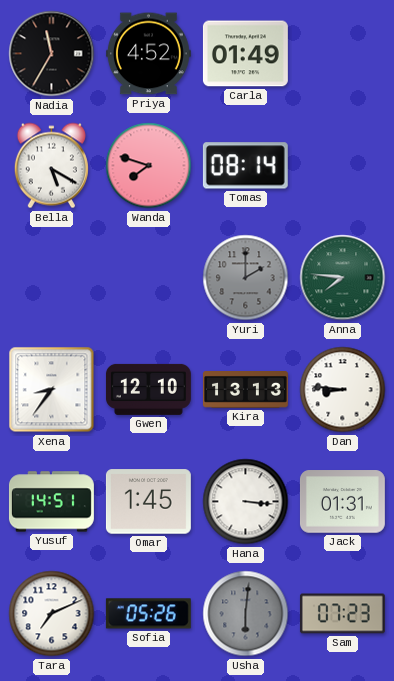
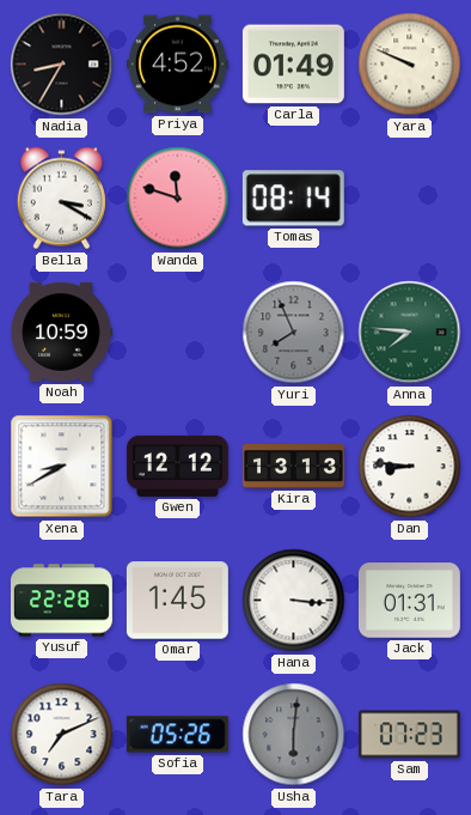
Nadia: 11:35 -> 8:35 (62, 65)
Yara: none -> 9:49 (410, 65)
Bella: 5:20 -> 3:20 (61, 199)
Wanda: 7:48 -> 11:48 (178, 199)
Noah: none -> 10:59 (61, 332)
Yuri: 2:00 -> 7:56 (294, 333)
Xena: 8:36 -> 8:40 (62, 467)
Gwen: 12:10 -> 12:12 (177, 466)
Yusuf: 14:51 -> 22:28 (61, 601)
